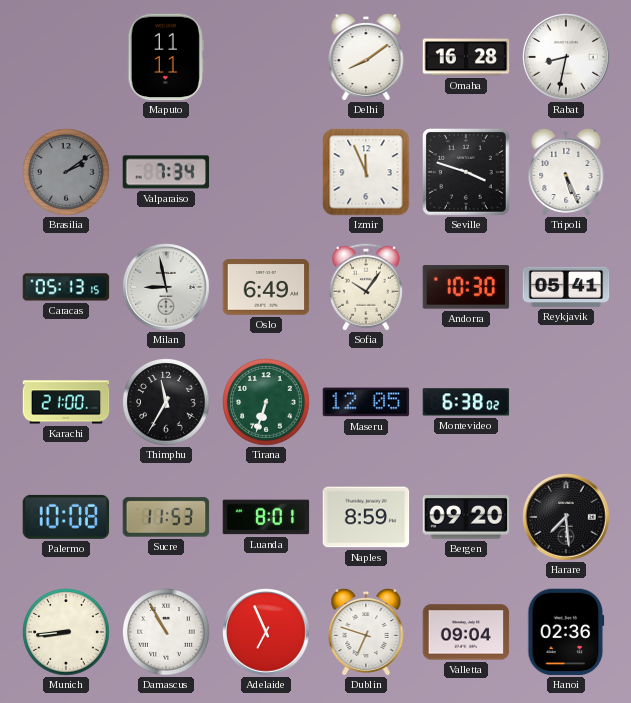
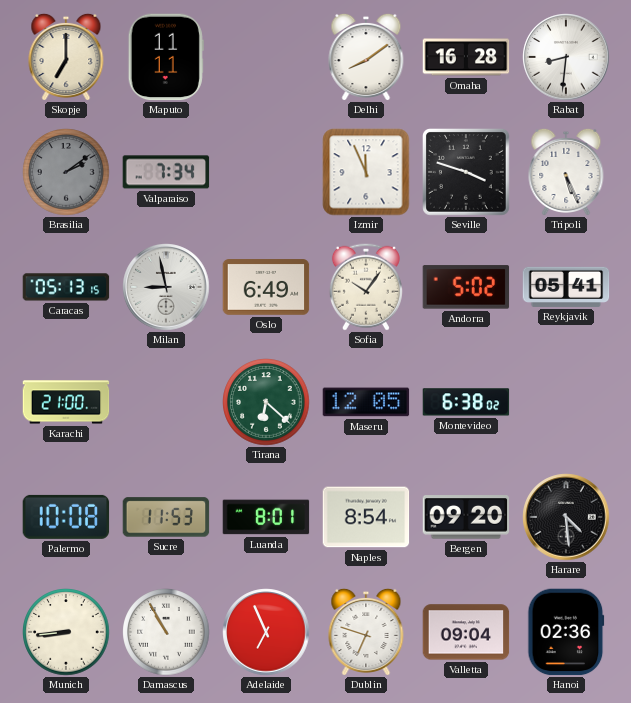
Skopje: none -> 7:00 (66, 56)
Rabat: 8:32 -> 8:31 (566, 57)
Andorra: 10:30 -> 5:02 (466, 287)
Thimphu: 11:35 -> none (166, 402)
Tirana: 6:33 -> 6:22 (266, 402)
Naples: 8:59 -> 8:54 (366, 517)
Harare: 7:29 -> 4:29 (566, 517)
